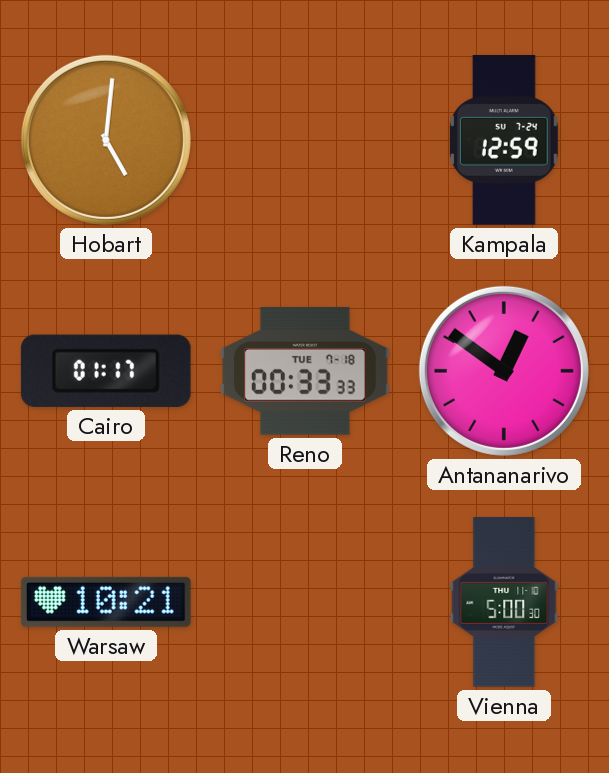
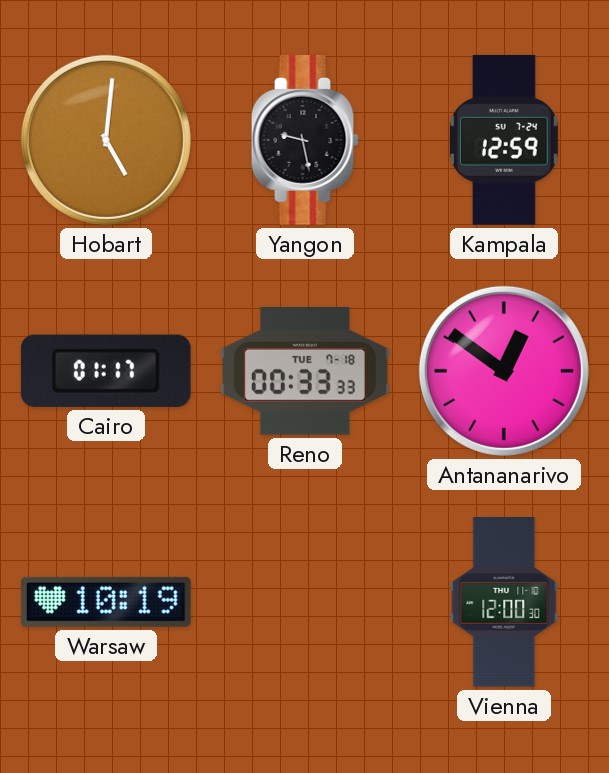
Yangon: none -> 9:28 (305, 141)
Warsaw: 10:21 -> 10:19 (106, 602)
Vienna: 5:00 -> 12:00 (504, 603)
